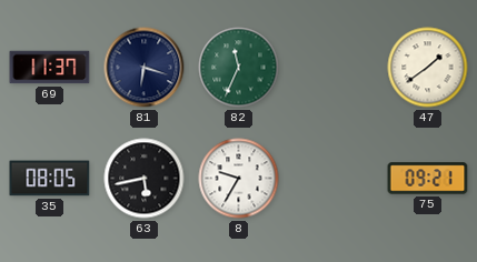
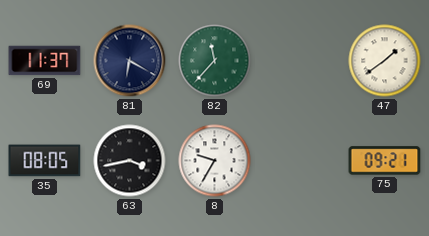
81: 6:18 -> 6:20 (130, 61)
82: 11:34 -> 11:37 (215, 61)
63: 5:43 -> 3:43 (130, 161)
